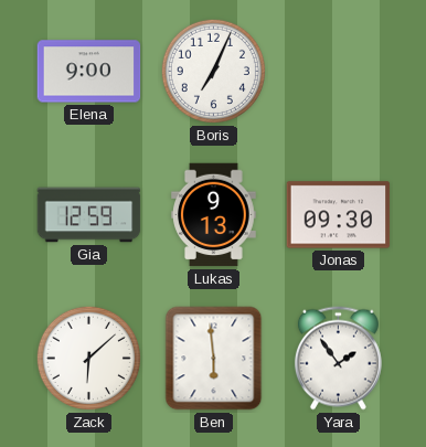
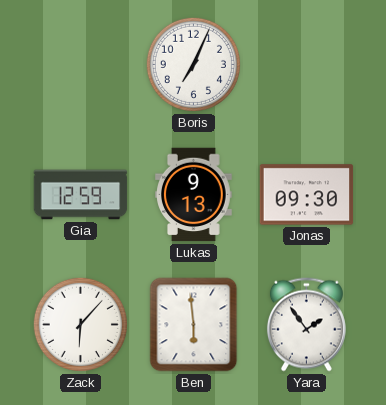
Elena: 9:00 -> none (89, 72)
Zack: 6:08 -> 6:07 (80, 324)
